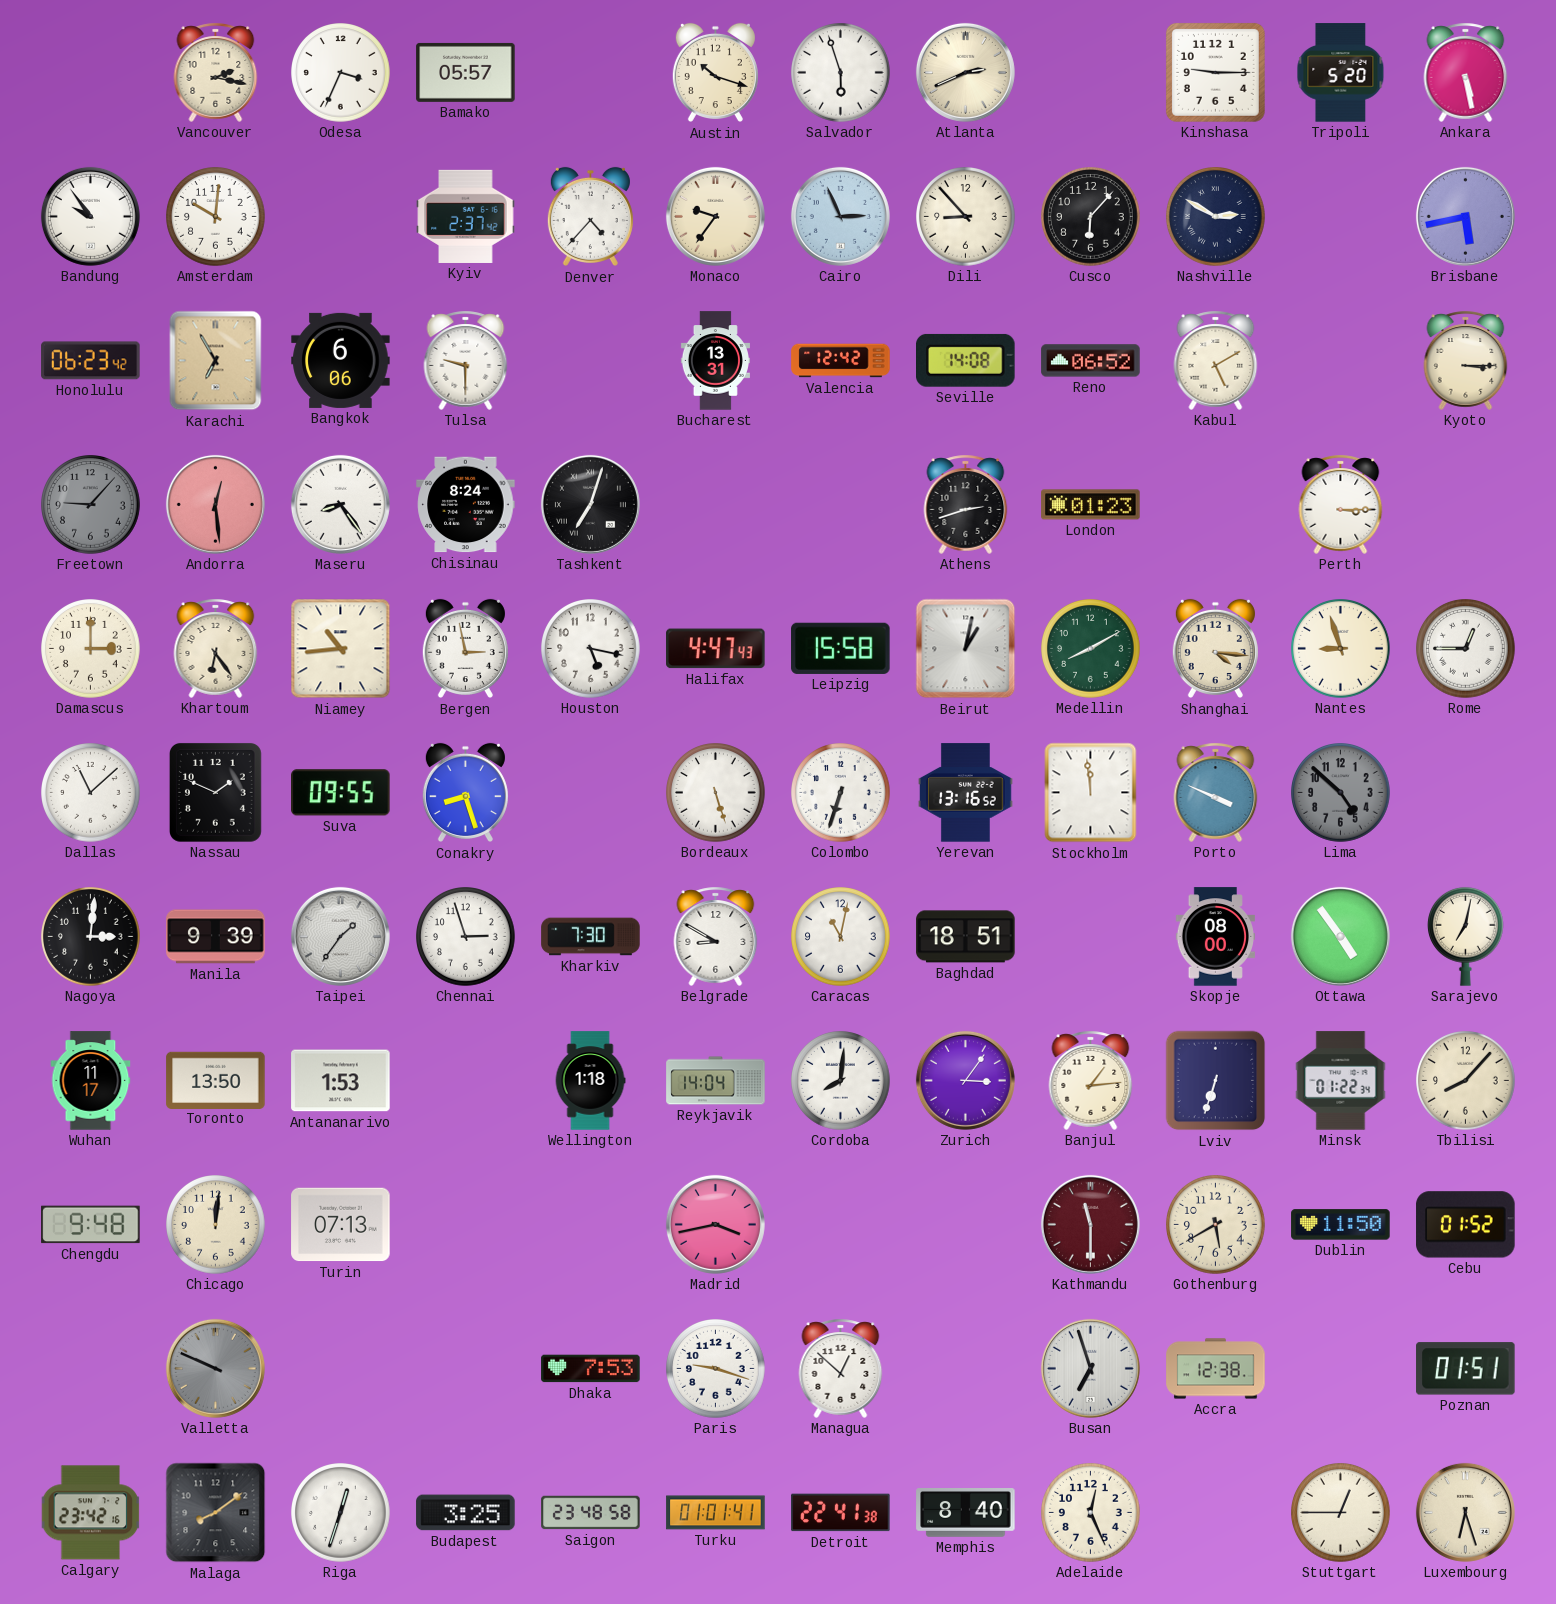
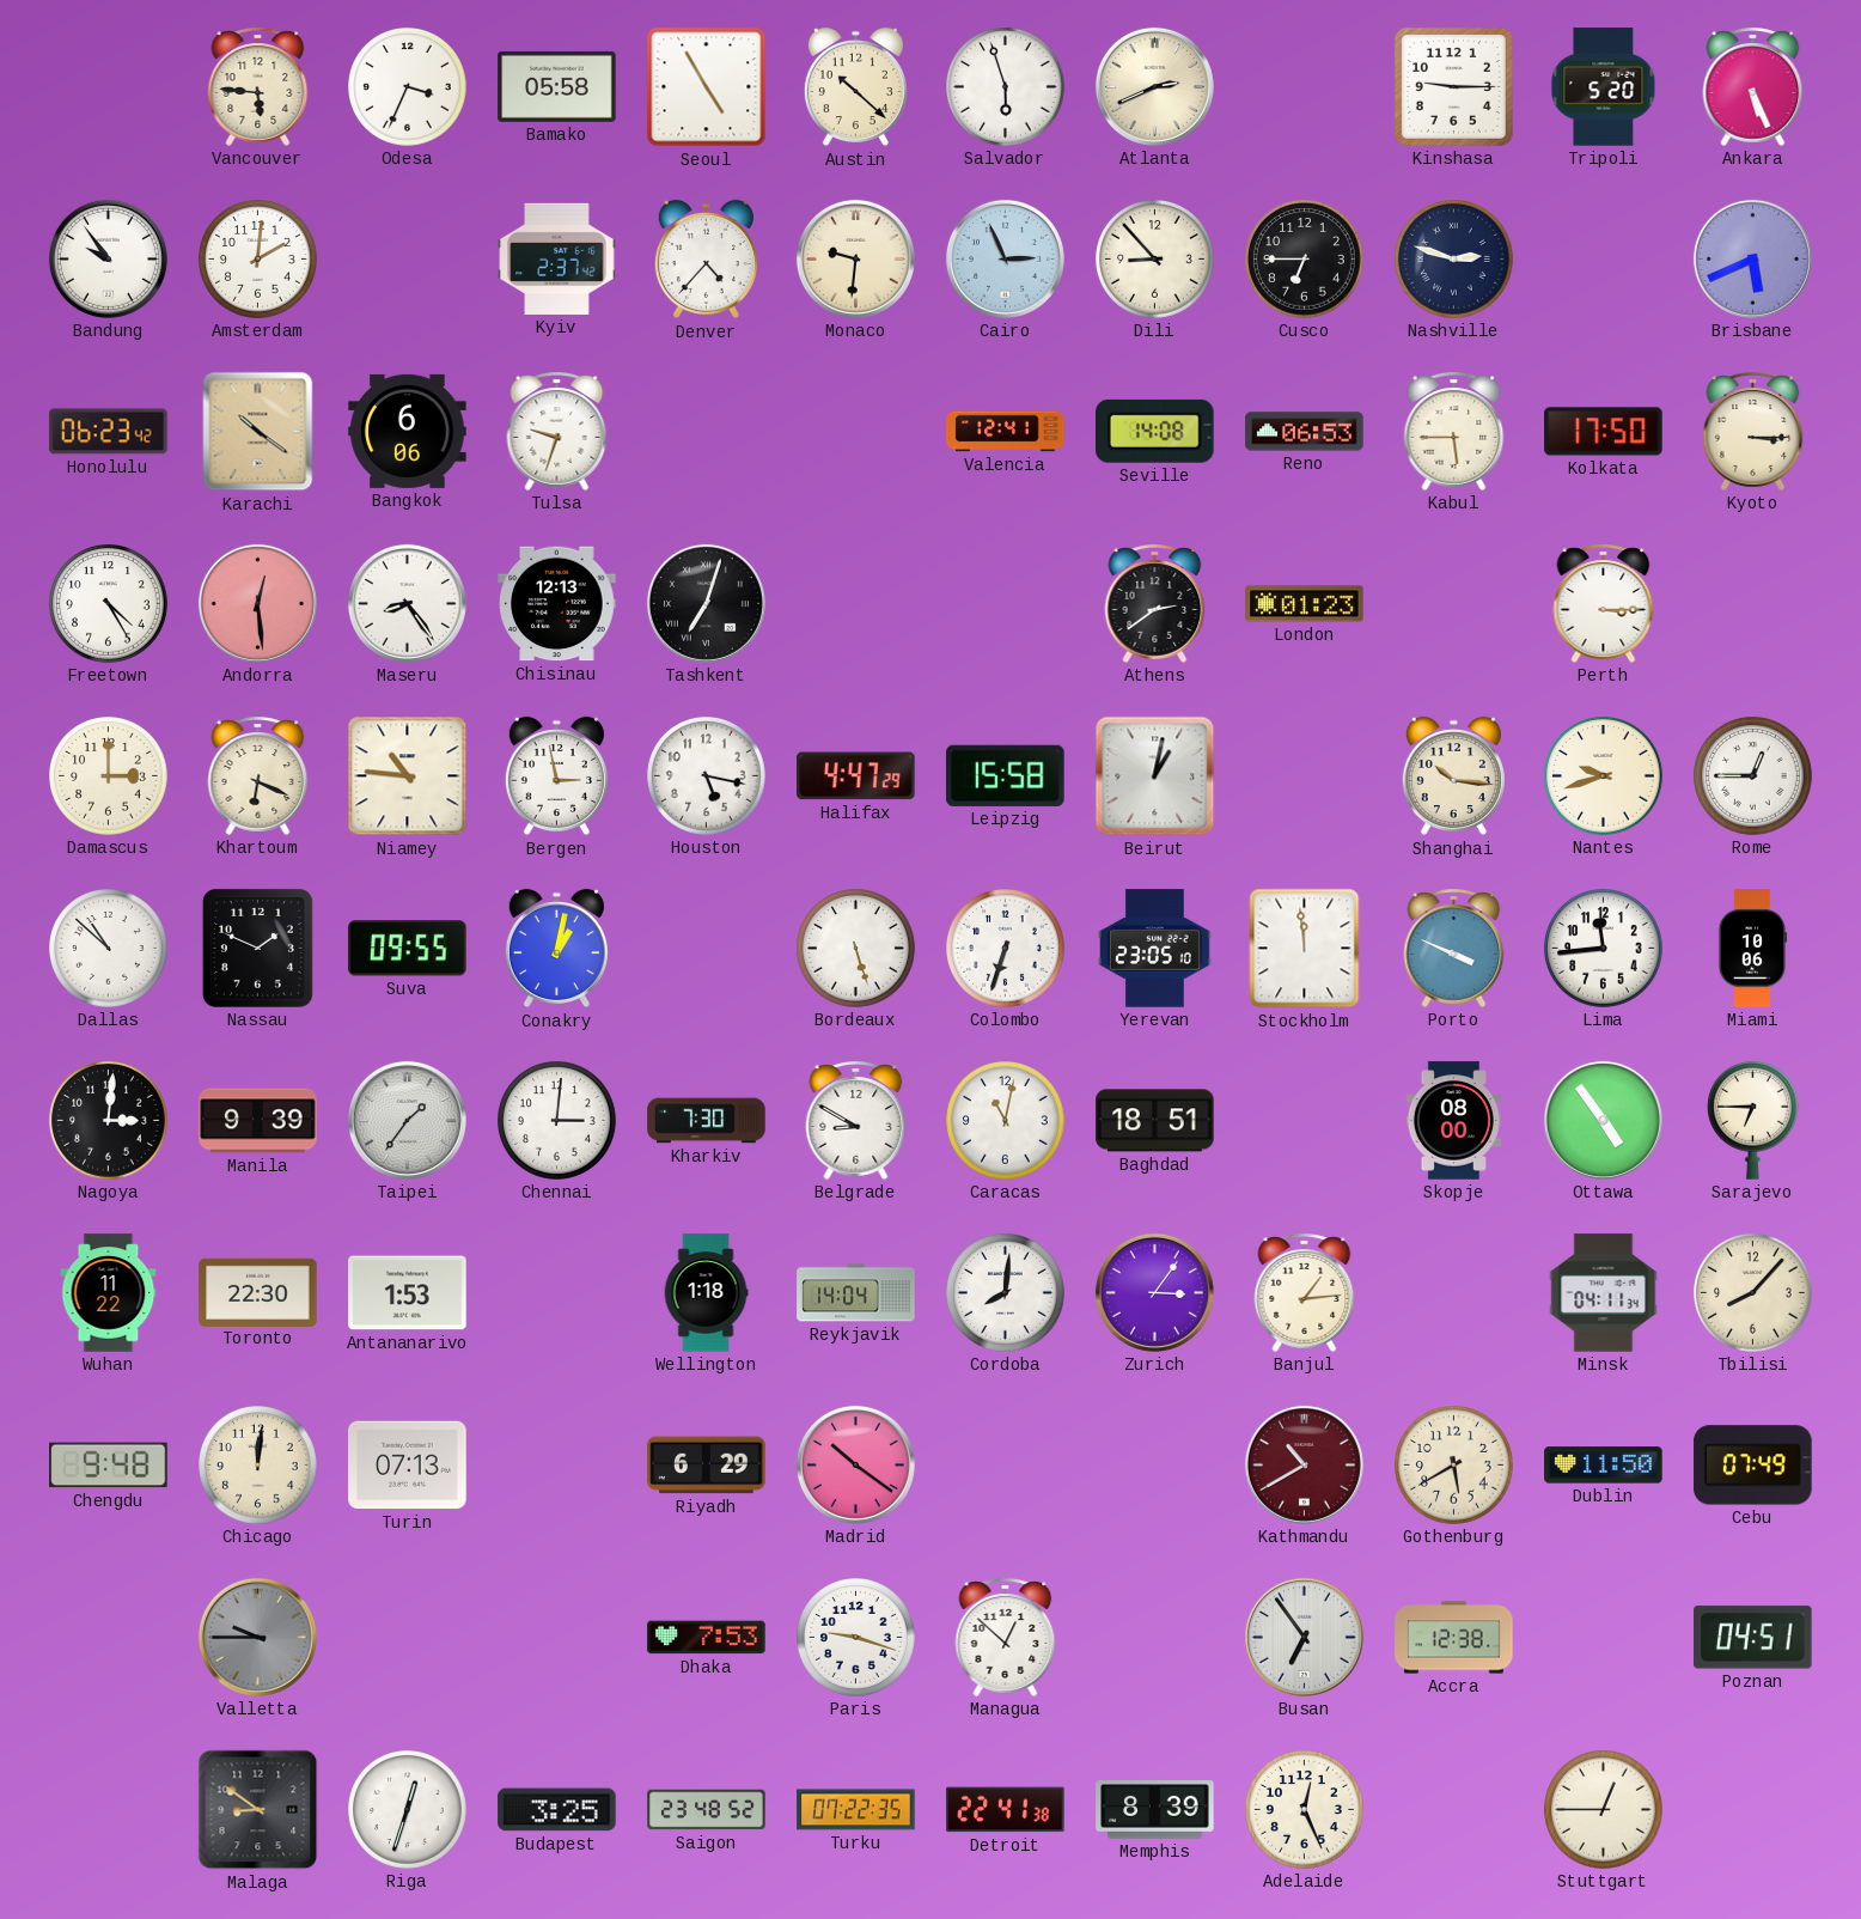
Vancouver: 2:17 -> 5:46 (258, 86)
Bamako: 05:57 -> 05:58 (557, 86)
Seoul: none -> 4:55 (707, 87)
Austin: 10:18 -> 10:22 (855, 87)
Ankara: 5:28 -> 5:26 (1753, 86)
Amsterdam: 10:01 -> 2:01 (258, 260)
Monaco: 9:36 -> 9:31 (855, 258)
Cusco: 6:07 -> 6:45 (1305, 260)
Nashville: 2:50 -> 2:48 (1454, 260)
Brisbane: 5:43 -> 5:41 (1752, 258)
Karachi: 6:55 -> 10:21 (258, 432)
Tulsa: 9:30 -> 9:33 (557, 431)
Bucharest: 13:31 -> none (715, 361)
Valencia: 12:42 -> 12:41 (1006, 432)
Reno: 06:52 -> 06:53 (1305, 432)
Kabul: 5:10 -> 5:45 (1454, 431)
Kolkata: none -> 17:50 (1604, 432)
Freetown: 9:07 -> 4:25 (109, 604)
Freetown dial: grey -> white (109, 604)
Chisinau: 8:24 -> 12:13 (557, 604)
Athens: 2:42 -> 2:39 (1155, 603)
Khartoum: 6:24 -> 6:19 (258, 775)
Niamey: 10:44 -> 10:46 (408, 776)
Halifax: 4:47:43 -> 4:47:29 (856, 776)
Medellin: 8:10 -> none (1091, 649)
Shanghai: 4:16 -> 10:16 (1453, 776)
Nantes: 8:57 -> 9:42 (1604, 776)
Dallas: 11:08 -> 10:52 (109, 949)
Conakry: 8:27 -> 1:02 (556, 949)
Yerevan: 13:16 -> 23:05 (1154, 949)
Lima: 4:52 -> 11:44 (1604, 949)
Lima dial: grey -> white (1604, 949)
Miami: none -> 10:06 (1752, 949)
Chennai: 2:57 -> 3:01 (557, 1121)
Sarajevo: 7:02 -> 6:45 (1753, 1120)
Wuhan: 11:17 -> 11:22 (109, 1293)
Toronto: 13:50 -> 22:30 (258, 1292)
Lviv: 6:33 -> none (1216, 1081)
Minsk: 01:22 -> 04:11 (1604, 1293)
Riyadh: none -> 6:29 (707, 1466)
Madrid: 3:43 -> 10:21 (855, 1464)
Kathmandu: 11:30 -> 10:40 (1304, 1464)
Cebu: 01:52 -> 07:49 (1753, 1466)
Valletta: 9:49 -> 9:45 (257, 1637)
Busan: 6:57 -> 6:54 (1304, 1637)
Poznan: 01:51 -> 04:51 (1753, 1638)
Calgary: 23:42 -> none (91, 1513)
Malaga: 8:09 -> 8:51 (258, 1810)
Saigon: 23:48:58 -> 23:48:52 (707, 1810)
Turku: 01:01 -> 07:22 (856, 1810)
Memphis: 8:40 -> 8:39 (1155, 1810)
Luxembourg: 6:27 -> none (1465, 1512)
